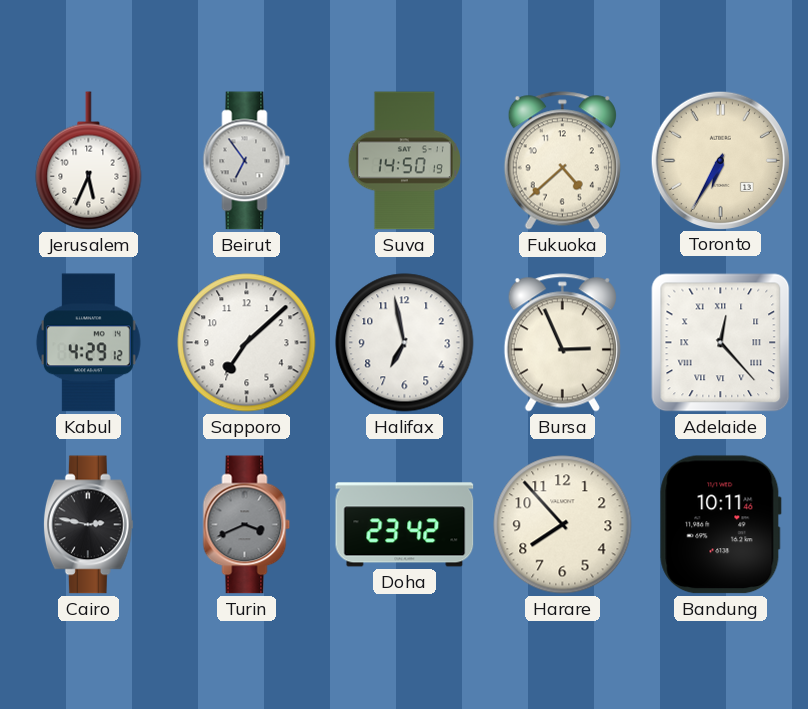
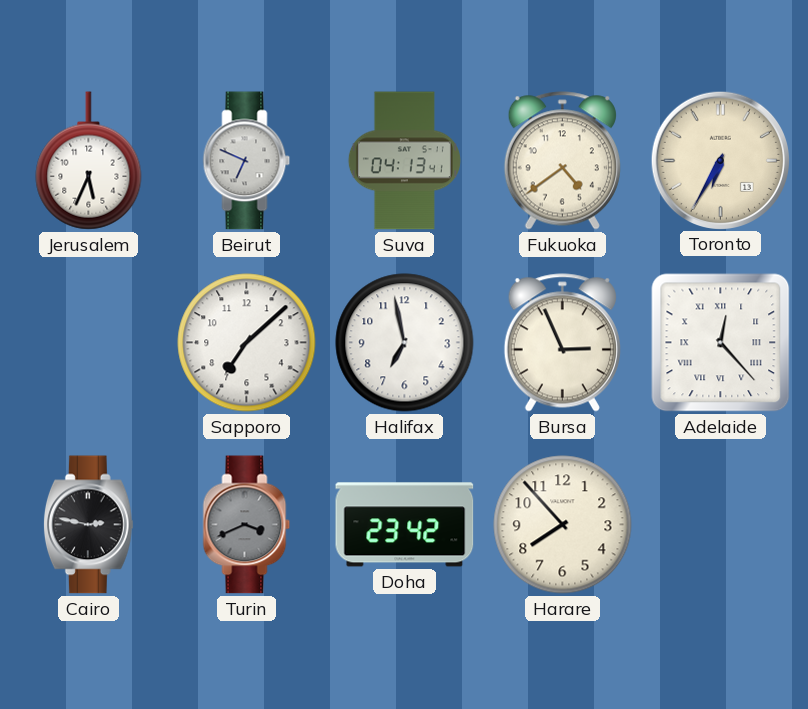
Beirut: 6:54 -> 6:49 (247, 161)
Suva: 14:50 -> 04:13 (404, 161)
Fukuoka: 4:38 -> 4:39 (562, 161)
Kabul: 4:29 -> none (88, 343)
Bandung: 10:11 -> none (721, 525)
